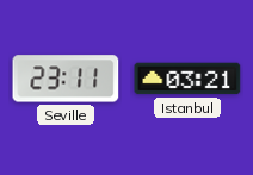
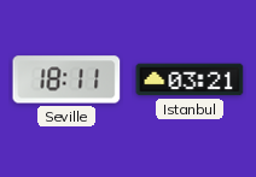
Seville: 23:11 -> 18:11 (66, 79)
